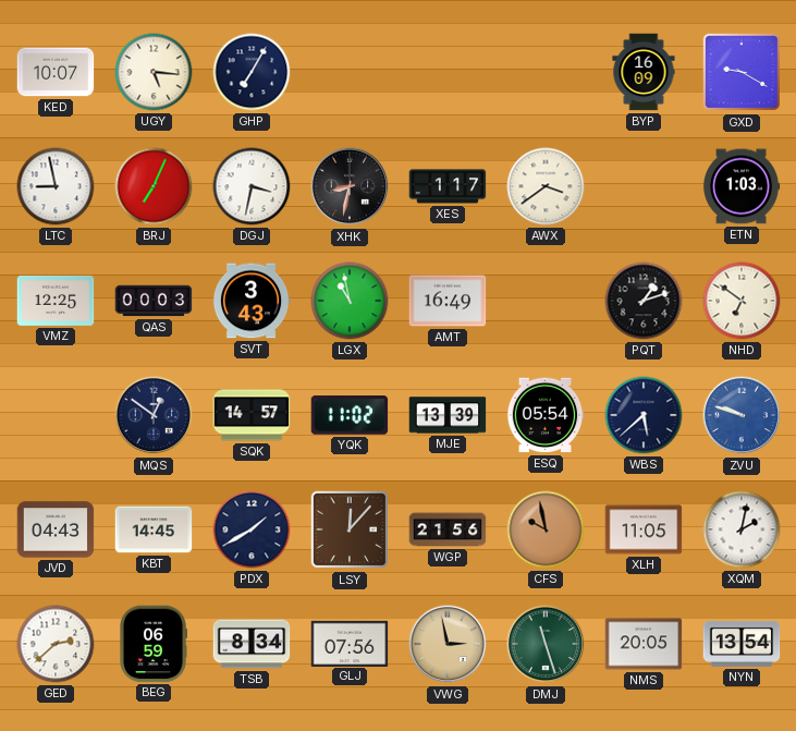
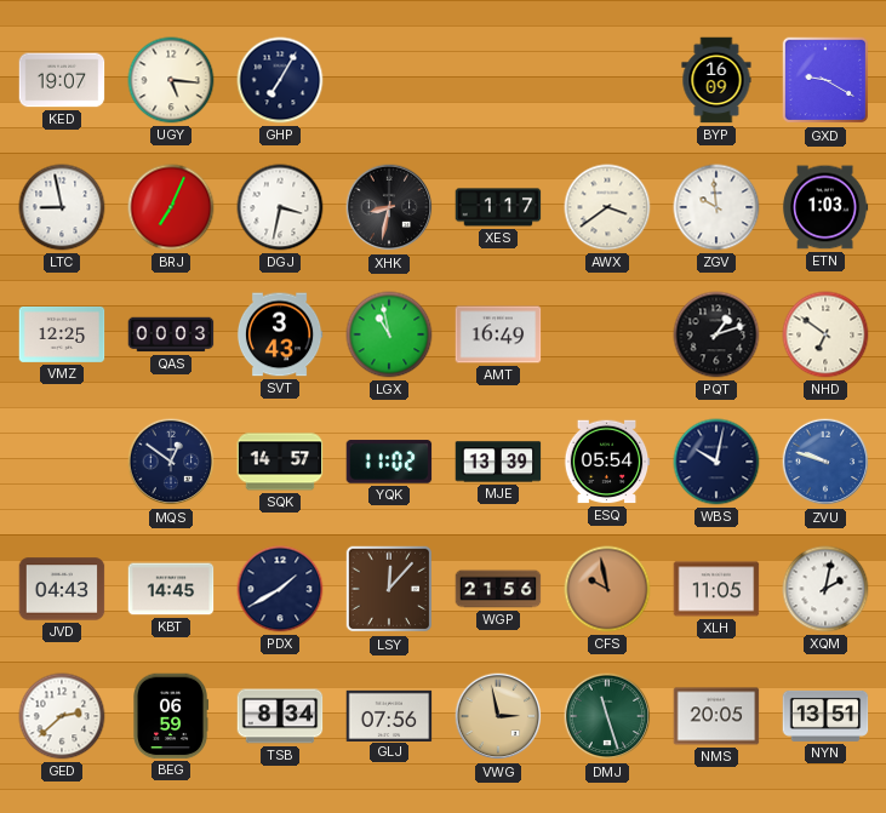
KED: 10:07 -> 19:07 (62, 80)
ZGV: none -> 9:59 (716, 207)
WBS: 5:38 -> 10:02 (716, 462)
NYN: 13:54 -> 13:51 (825, 716)
